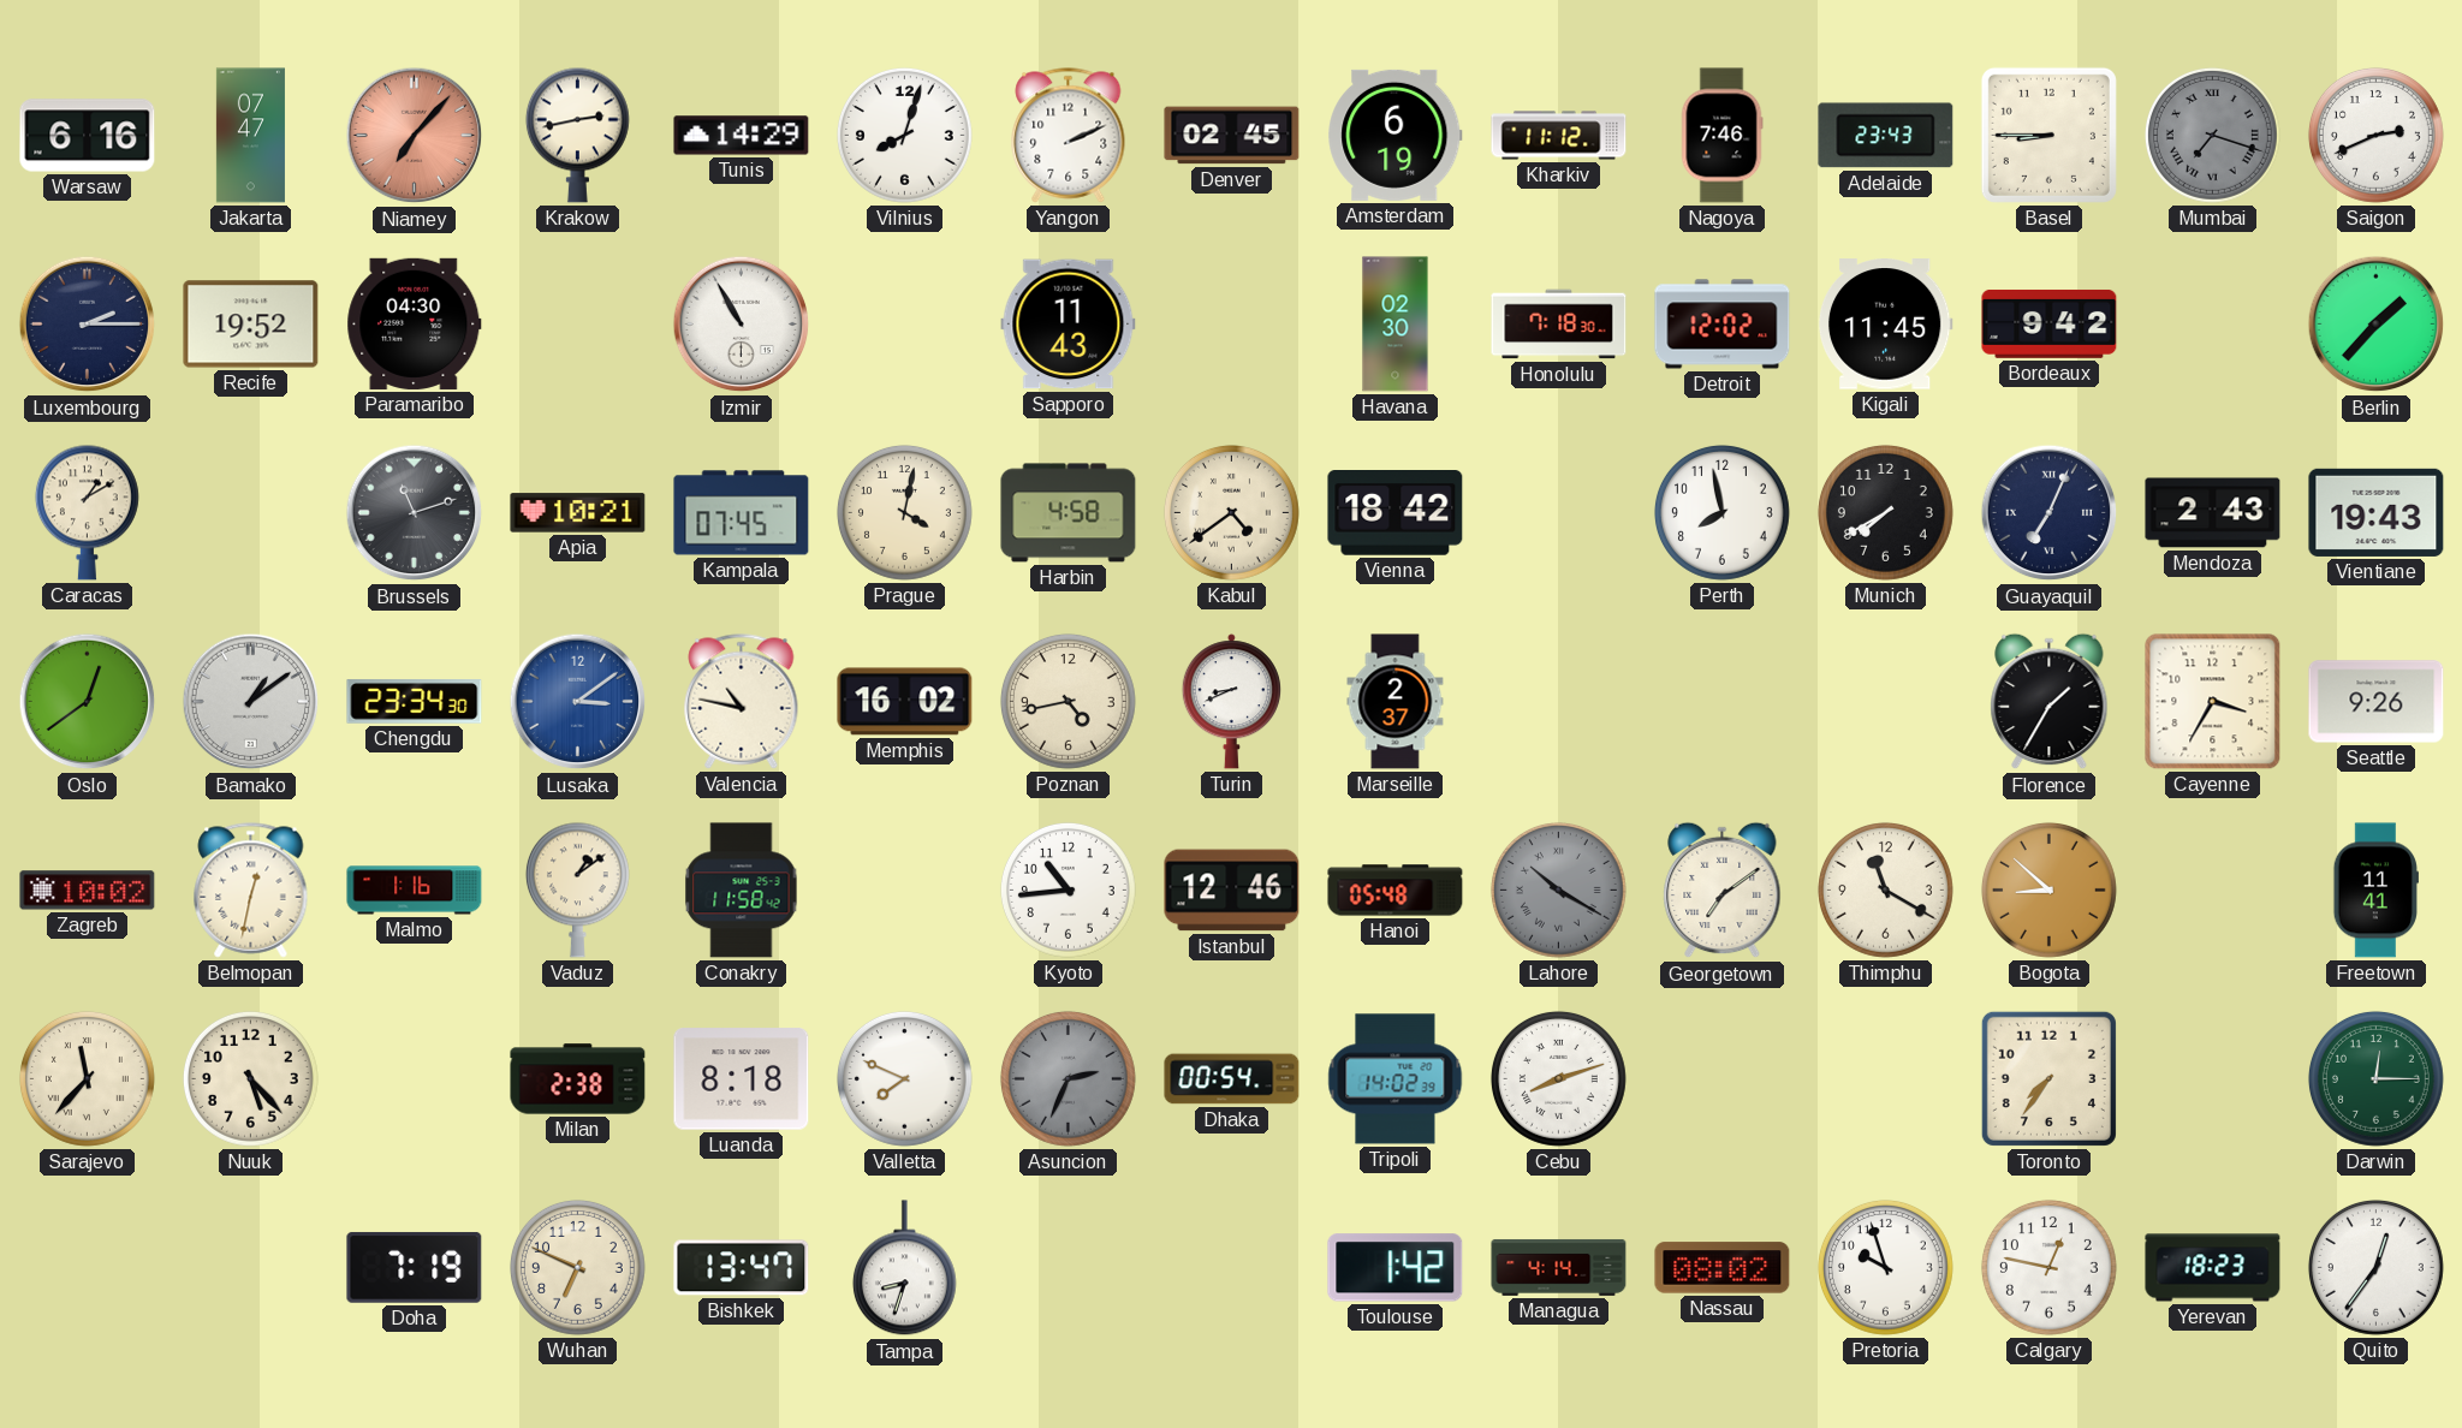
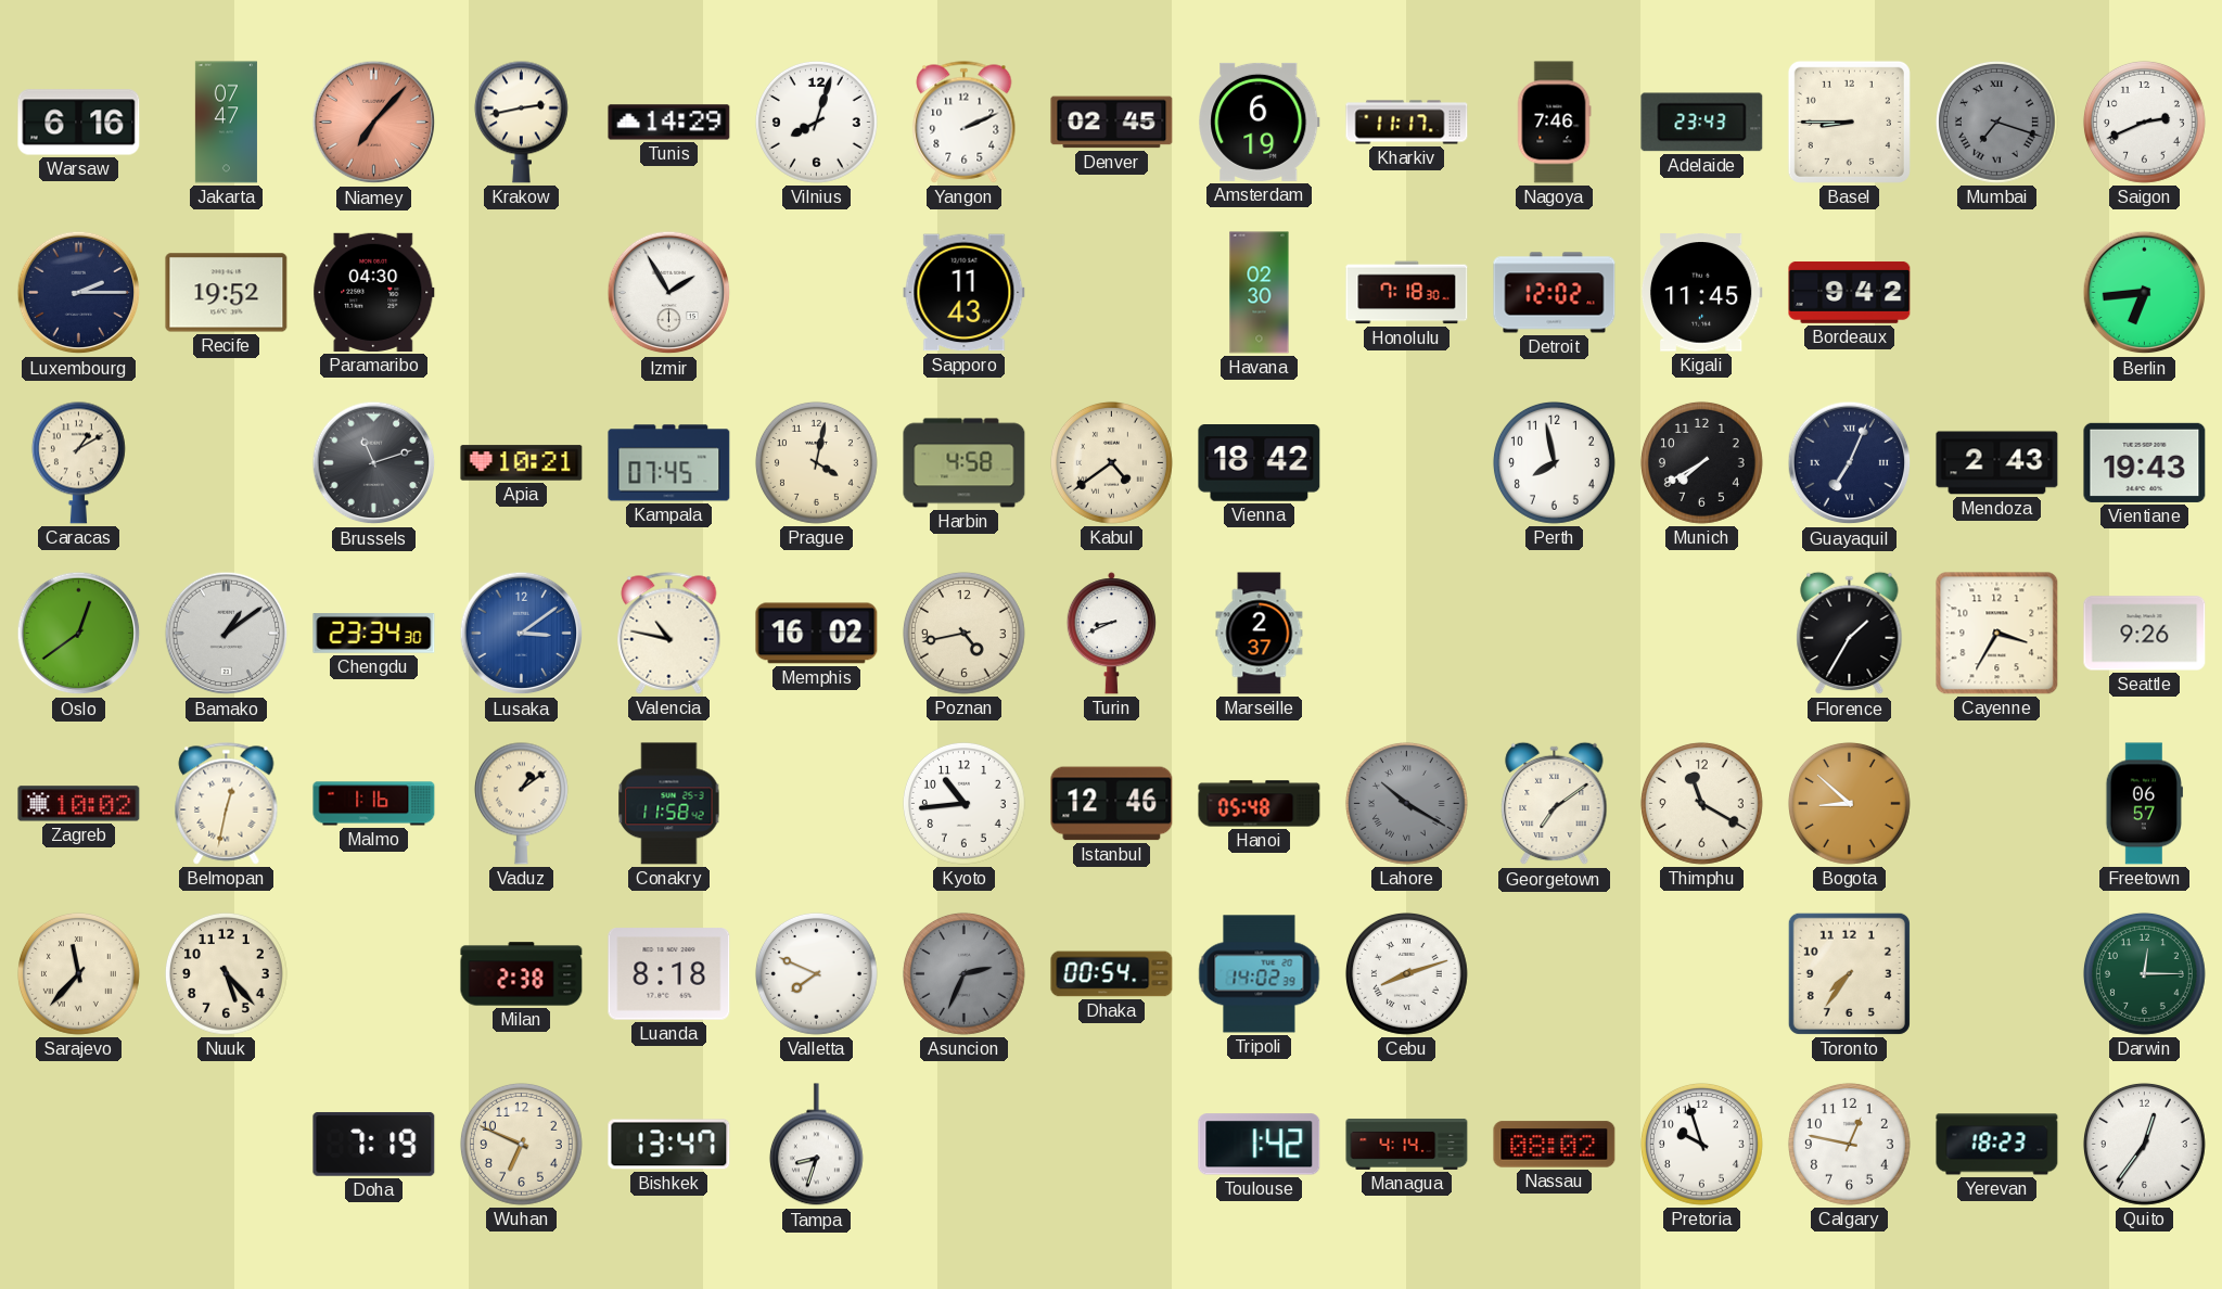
Kharkiv: 11:12 -> 11:17 (1407, 123)
Izmir: 10:55 -> 1:55 (669, 293)
Berlin: 1:37 -> 6:44 (2145, 293)
Freetown: 11:41 -> 06:57 (2144, 804)
